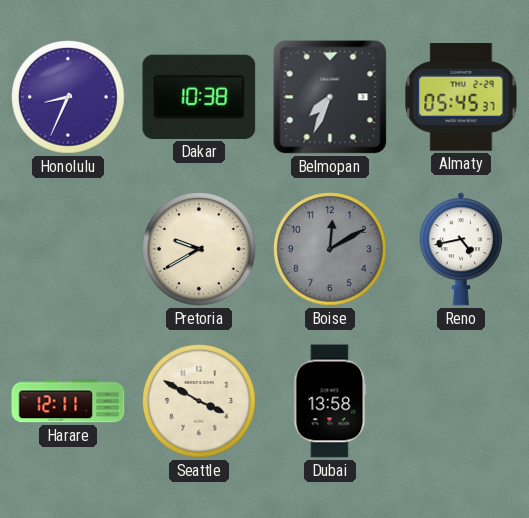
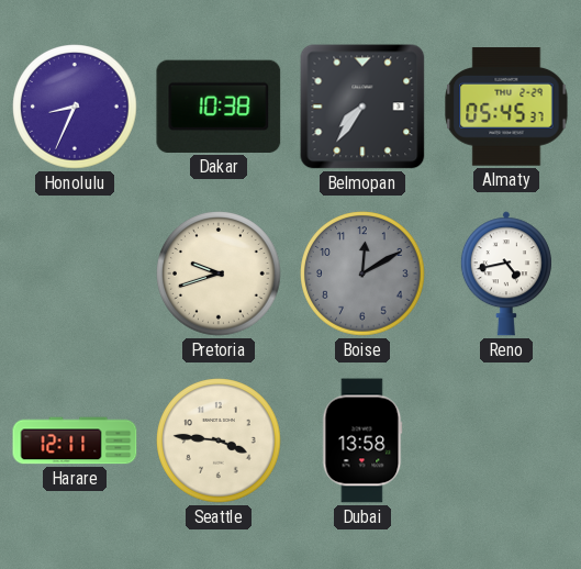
Belmopan: 7:34 -> 7:36 (362, 107)
Pretoria: 9:40 -> 9:42 (219, 274)
Seattle: 3:50 -> 3:46 (219, 440)
